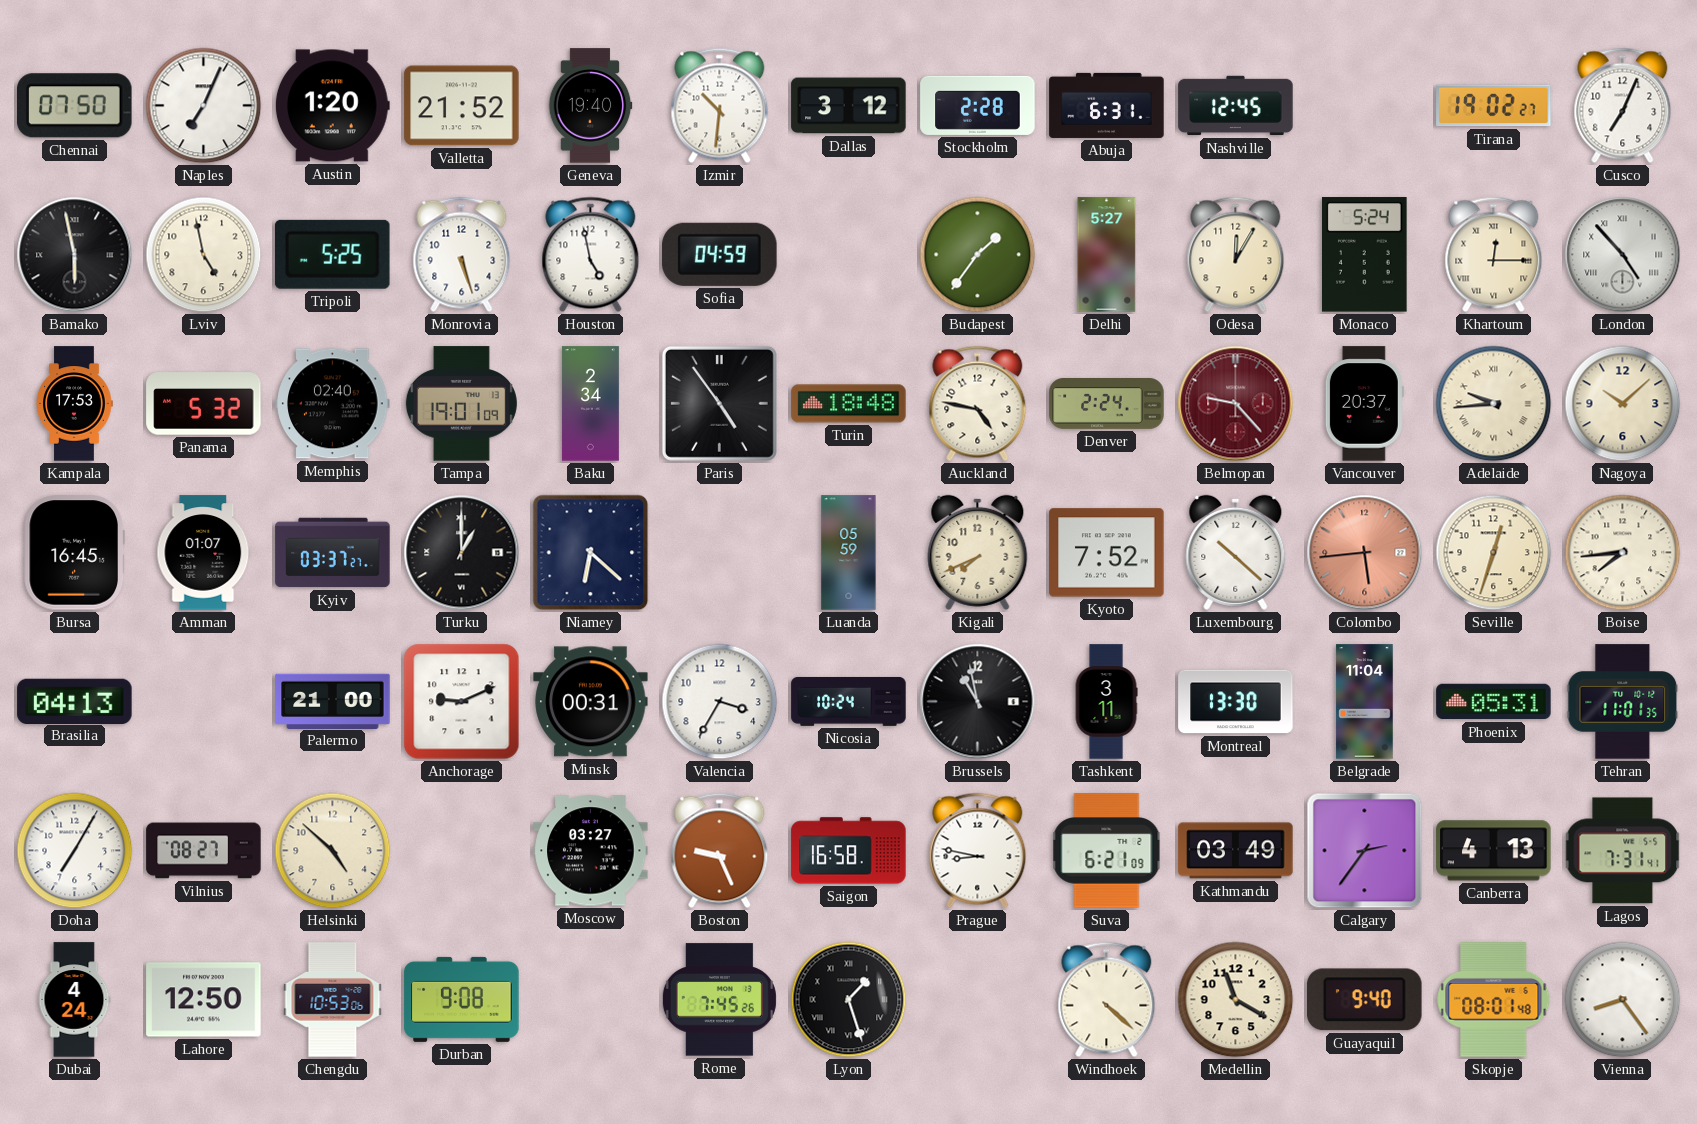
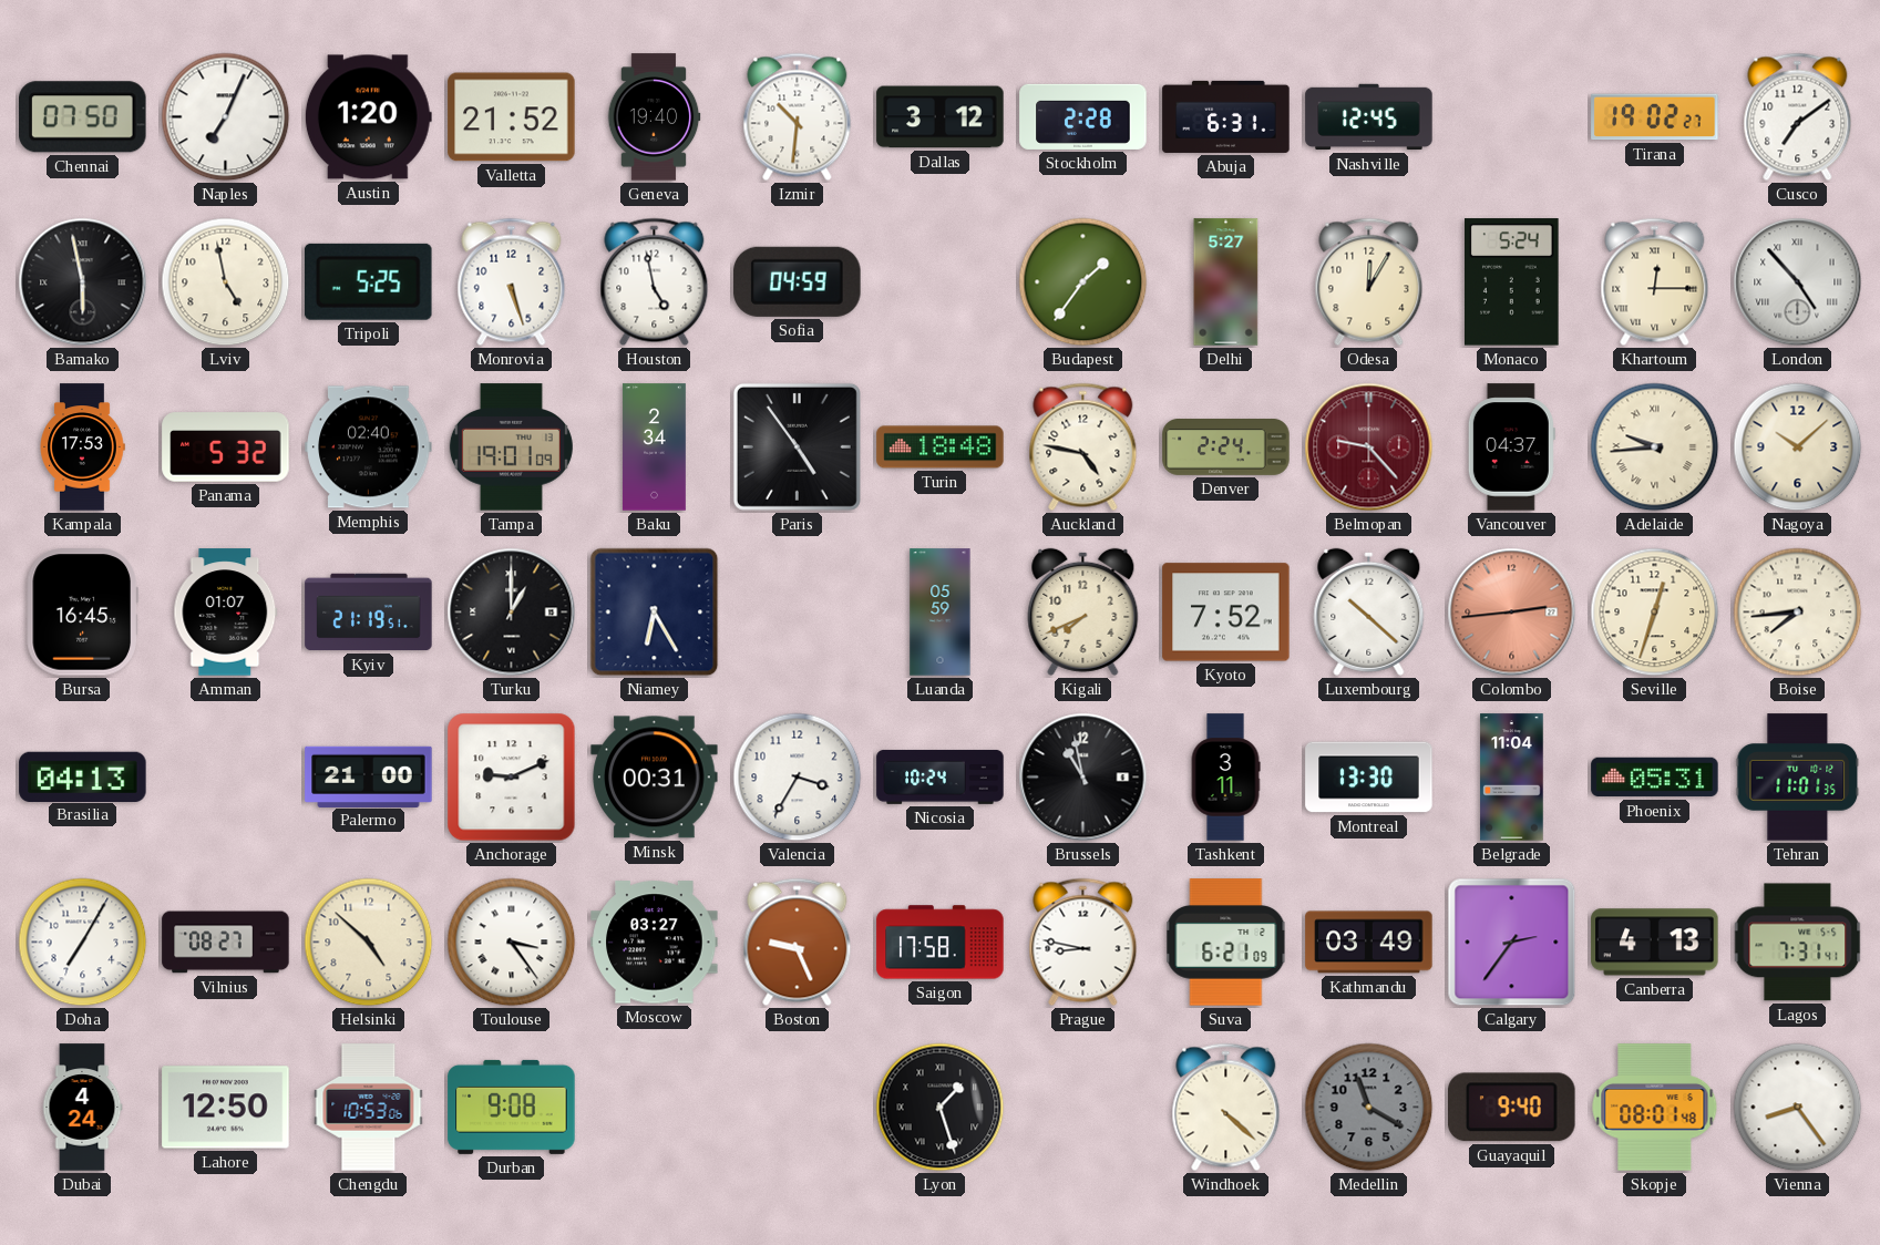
Cusco: 7:04 -> 7:09 (1798, 117)
Vancouver: 20:37 -> 04:37 (1511, 447)
Kyiv: 03:37 -> 21:19 (369, 613)
Niamey: 6:22 -> 6:25 (655, 613)
Colombo: 5:44 -> 2:44 (1512, 613)
Toulouse: none -> 3:24 (512, 943)
Saigon: 16:58 -> 17:58 (941, 943)
Rome: 7:45 -> none (719, 1000)
Medellin dial: cream -> grey (1369, 1108)
